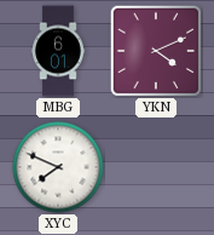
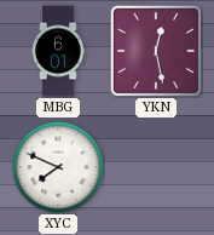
YKN: 4:11 -> 12:28 (155, 50)
